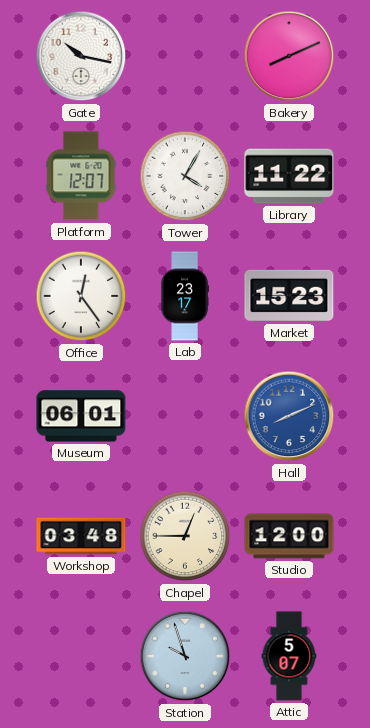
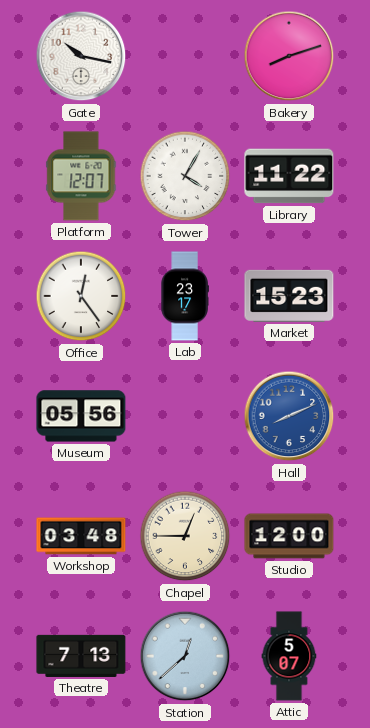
Bakery: 8:11 -> 8:12 (289, 56)
Museum: 06:01 -> 05:56 (81, 416)
Theatre: none -> 7:13 (81, 656)
Station: 9:57 -> 12:38 (185, 656)
